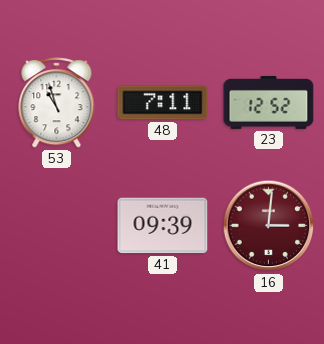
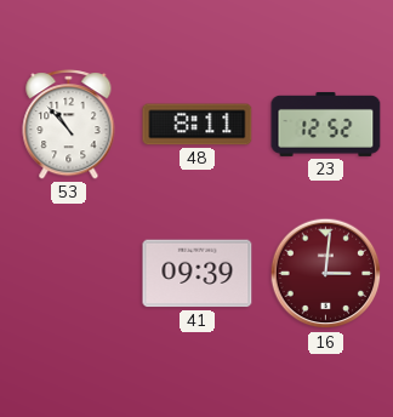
53: 10:57 -> 10:53 (69, 125)
48: 7:11 -> 8:11 (198, 125)
